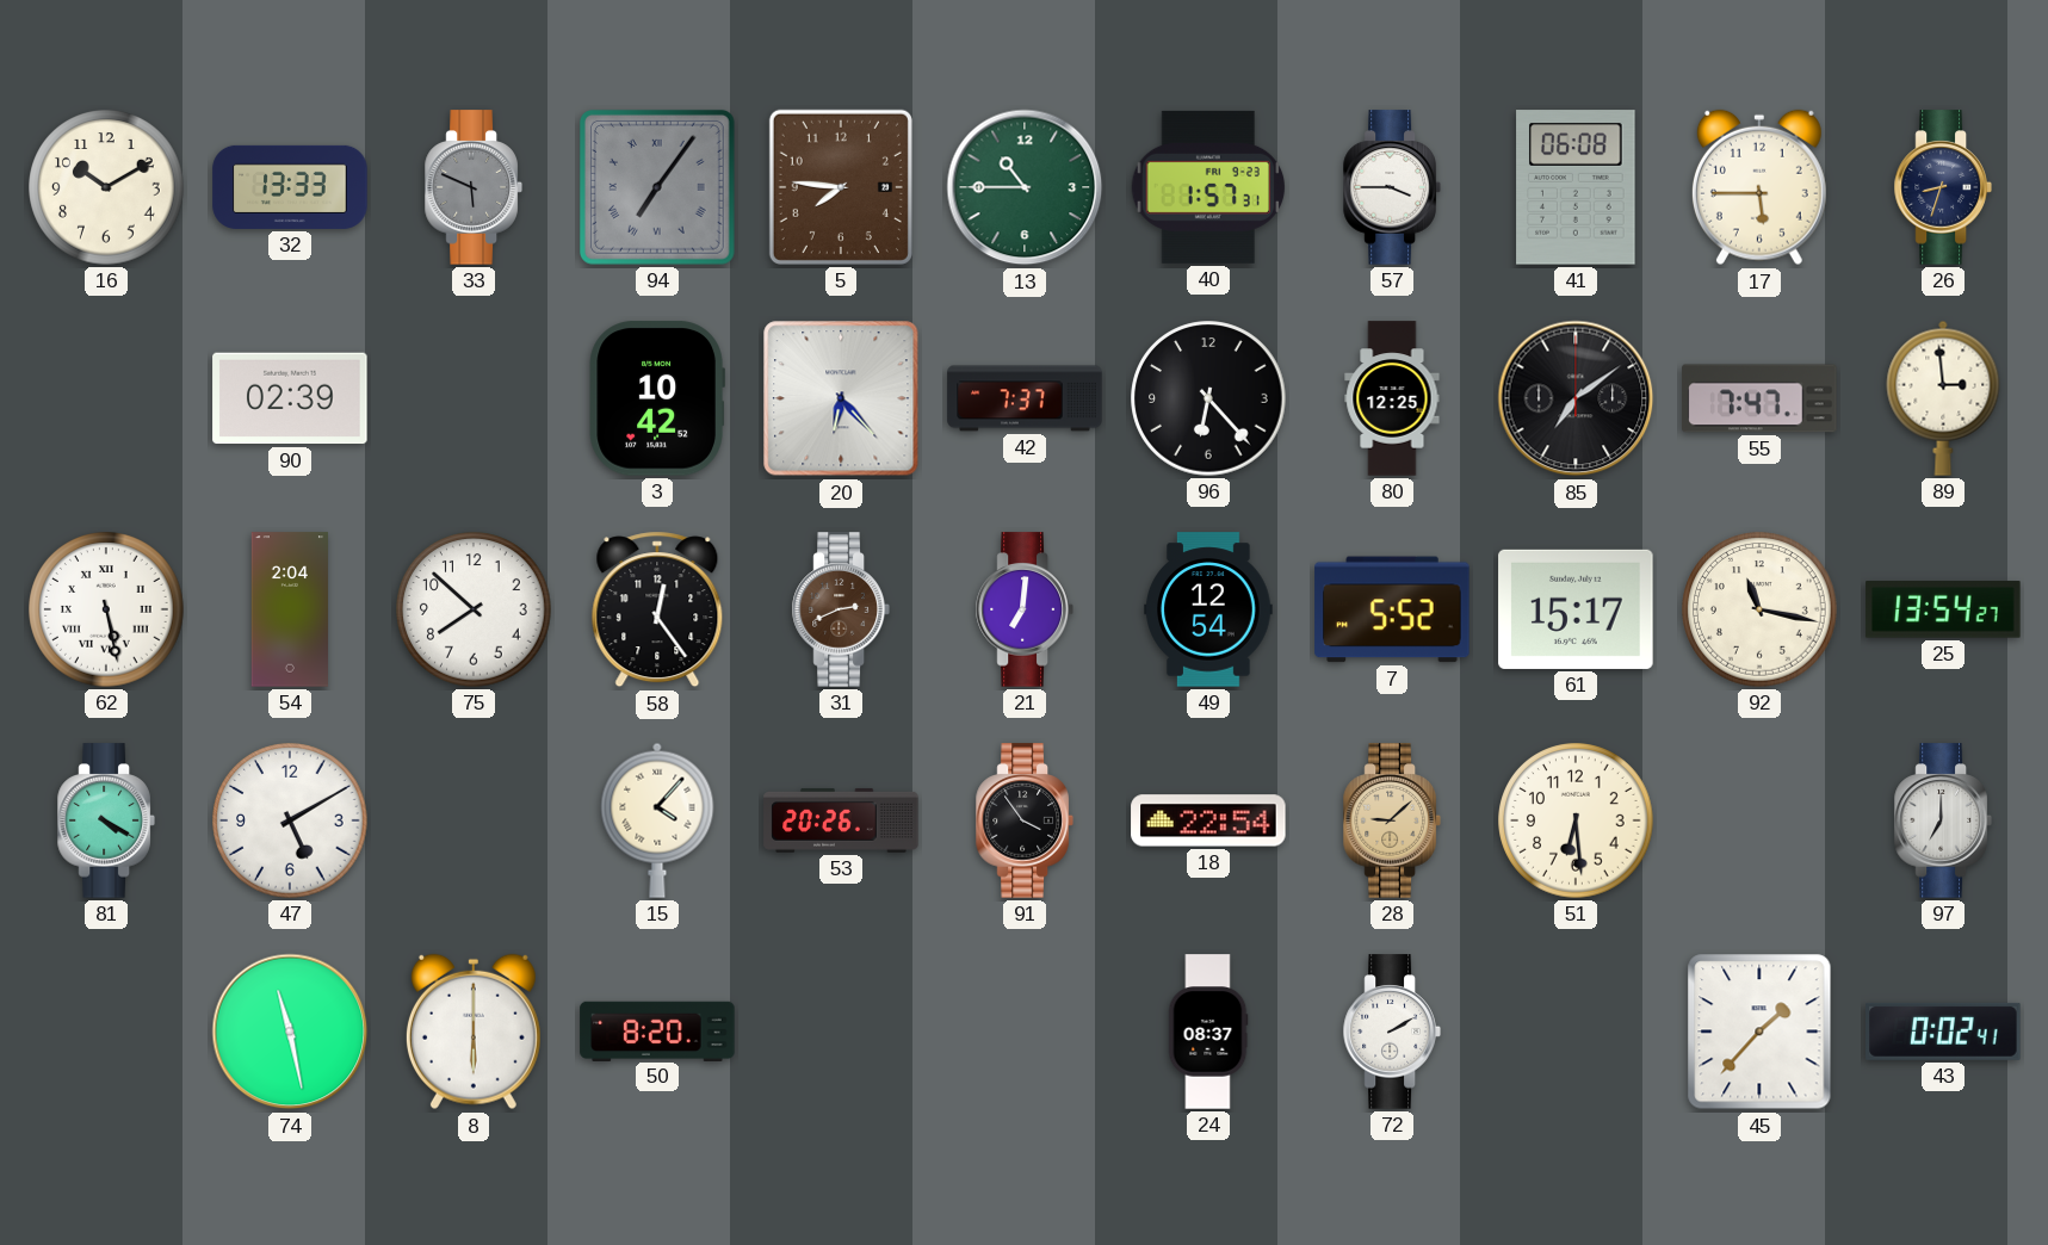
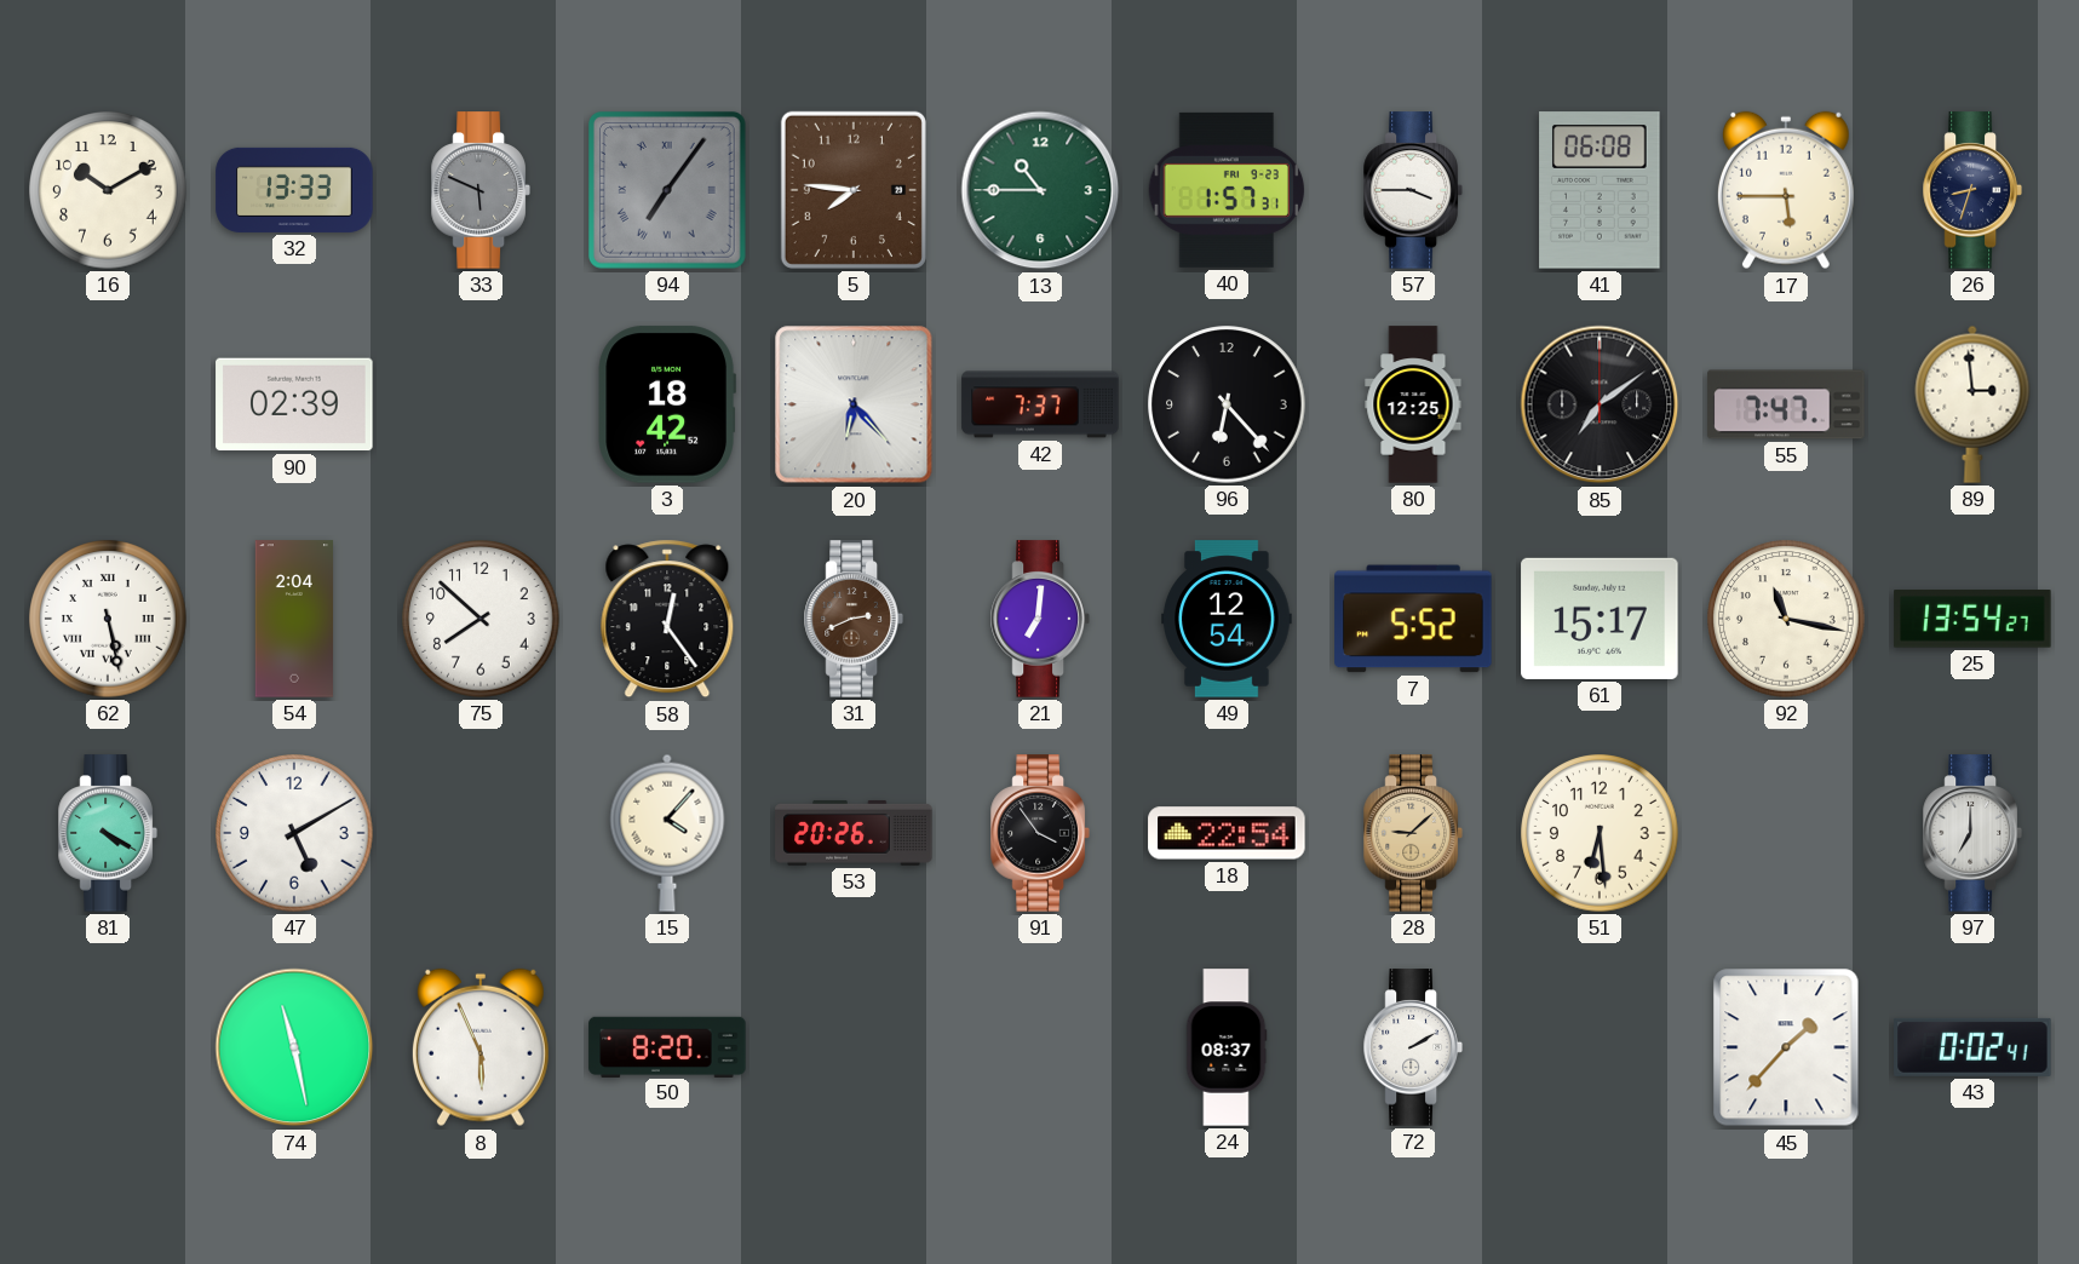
3: 10:42 -> 18:42 (667, 404)
8: 6:00 -> 5:56 (481, 1047)
